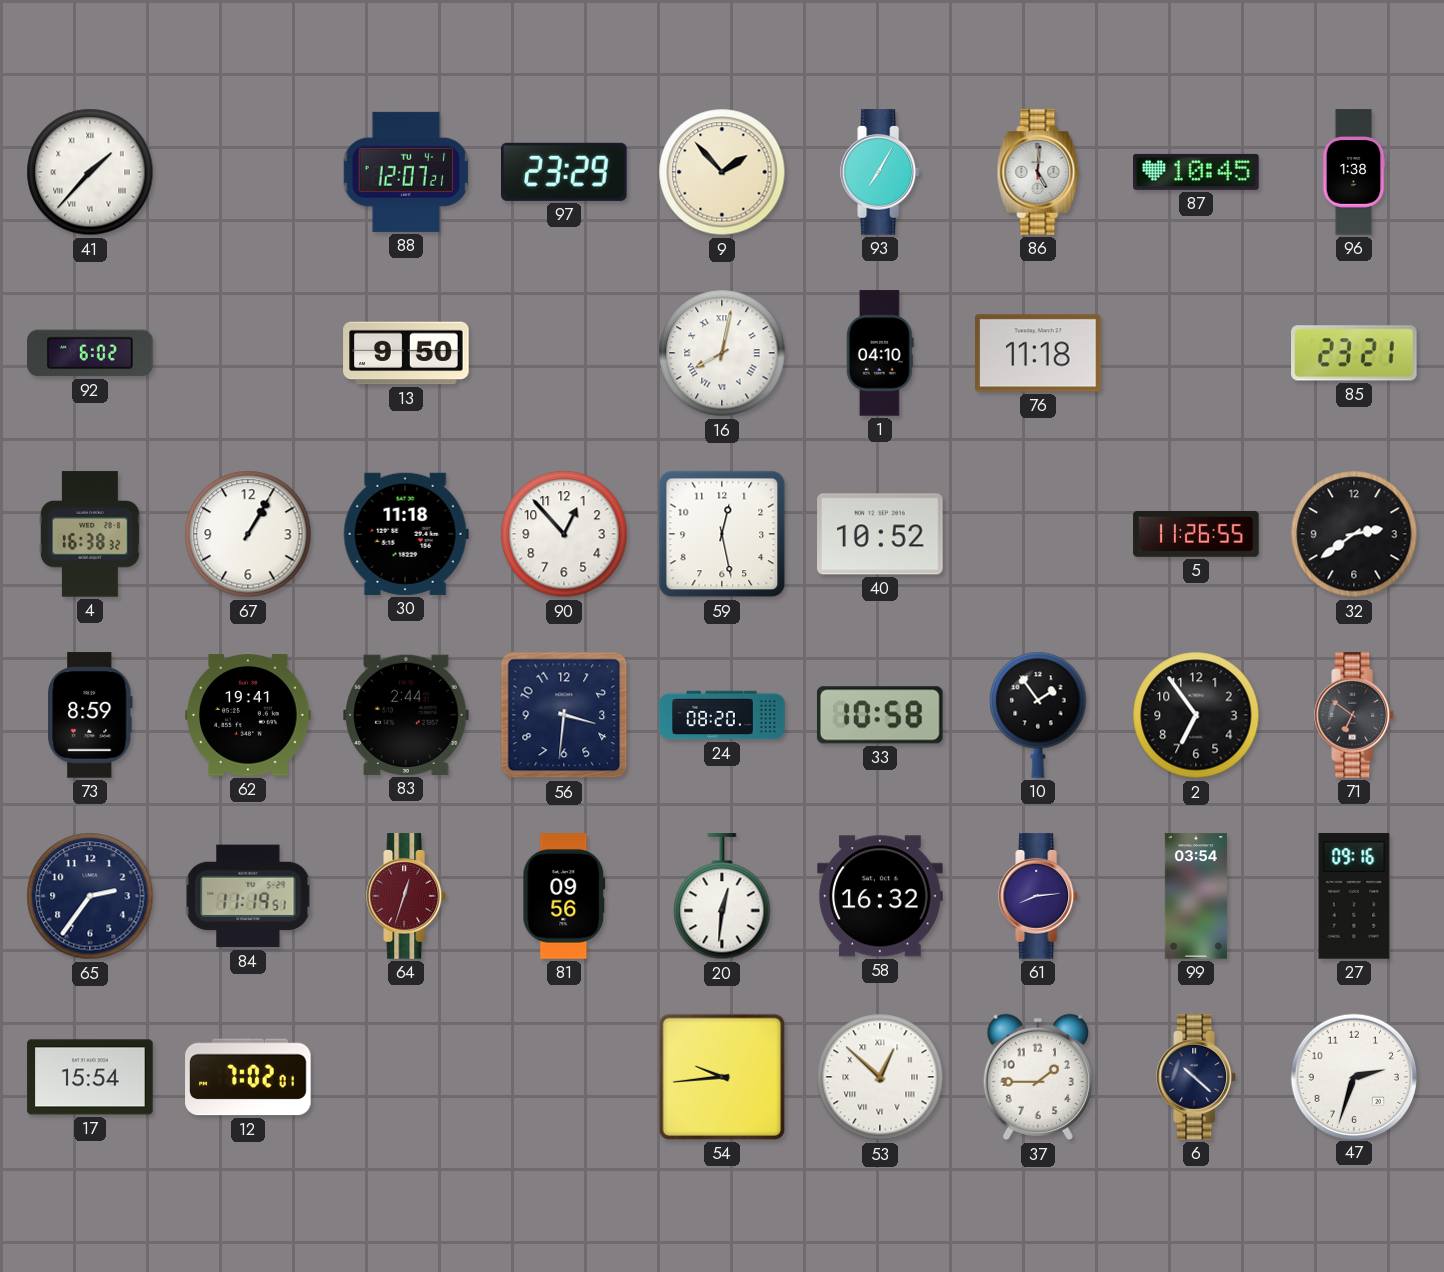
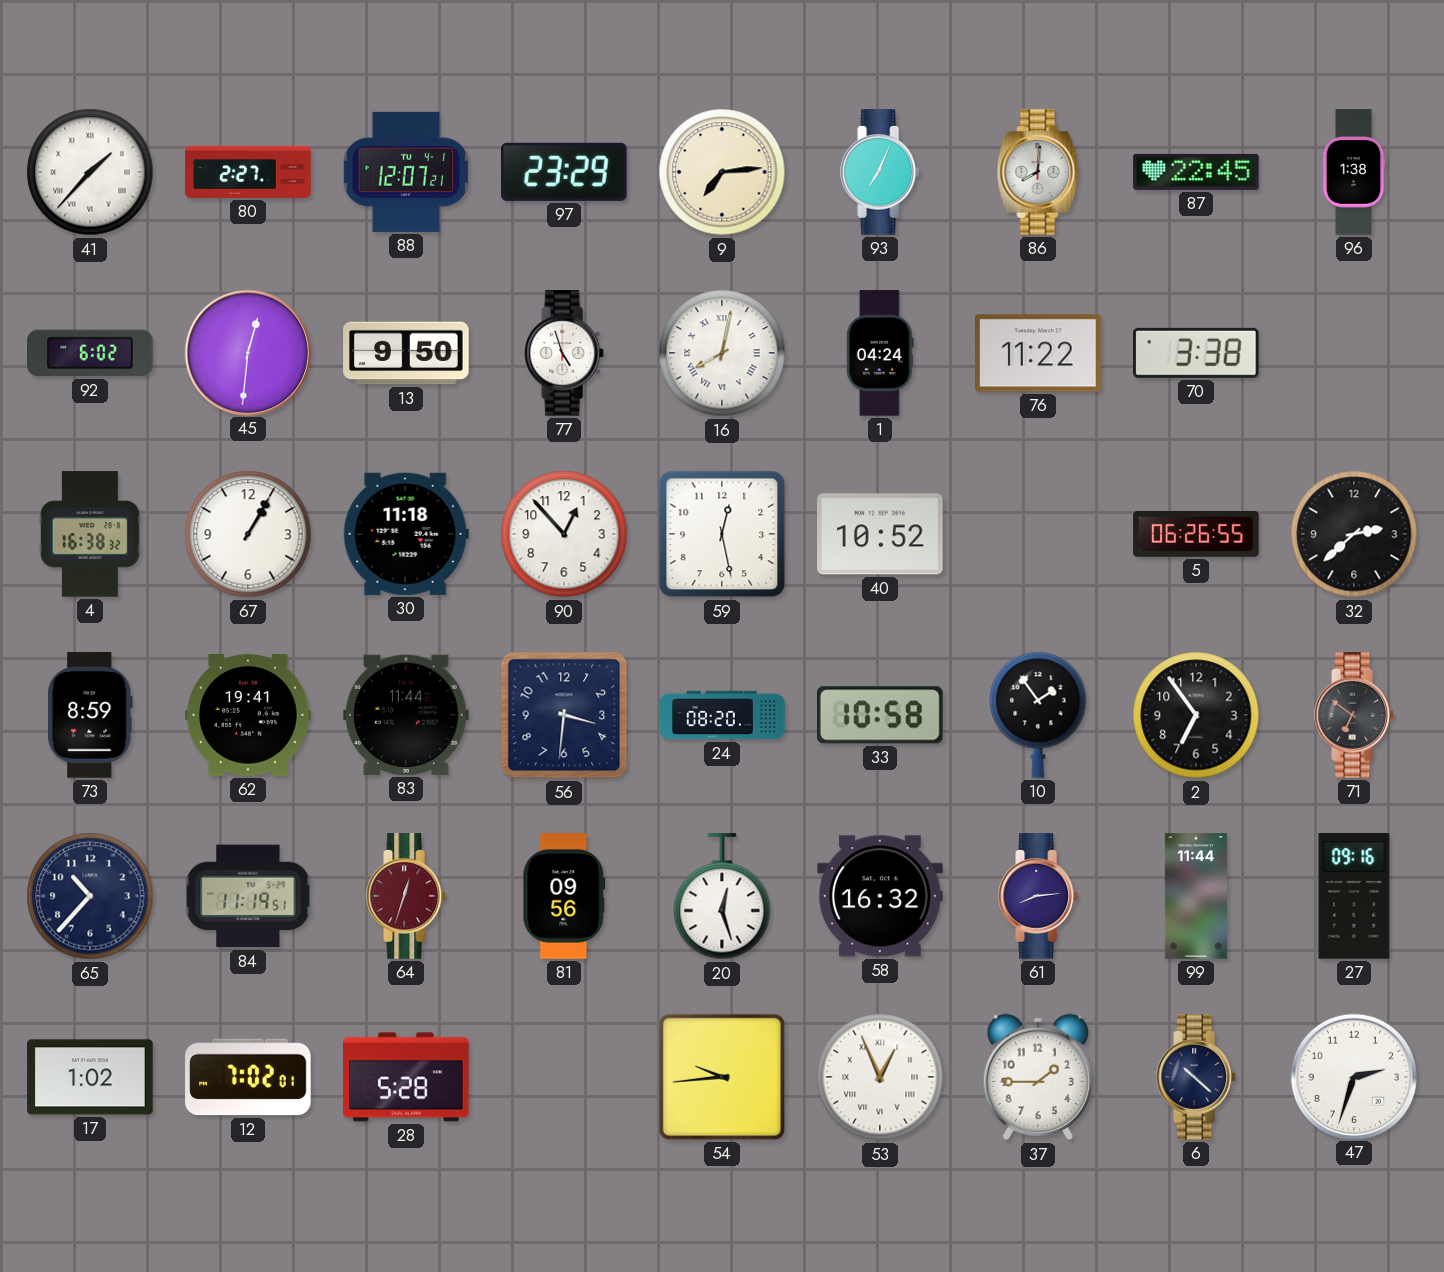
80: none -> 2:27 (248, 172)
9: 1:53 -> 7:14 (722, 172)
93: 7:05 -> 7:04 (881, 172)
86: 5:01 -> 8:01 (1038, 172)
87: 10:45 -> 22:45 (1196, 172)
45: none -> 12:31 (247, 352)
77: none -> 4:57 (565, 353)
1: 04:10 -> 04:24 (880, 353)
76: 11:18 -> 11:22 (1038, 353)
70: none -> 3:38 (1197, 353)
85: 23:21 -> none (1354, 353)
5: 11:26 -> 06:26 (1196, 534)
32: 2:39 -> 2:38 (1354, 534)
83: 2:44 -> 11:44 (406, 715)
65: 2:36 -> 10:37 (90, 896)
20: 12:31 -> 12:27 (722, 897)
99: 03:54 -> 11:44 (1196, 896)
17: 15:54 -> 1:02 (90, 1077)
28: none -> 5:28 (406, 1077)
53: 12:52 -> 12:56 (880, 1077)
